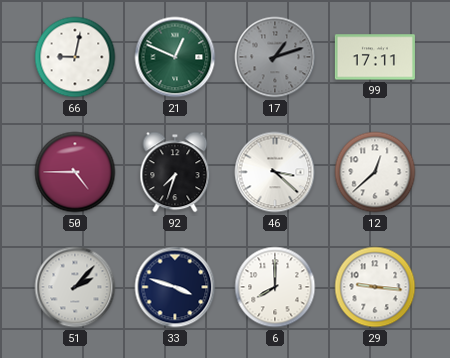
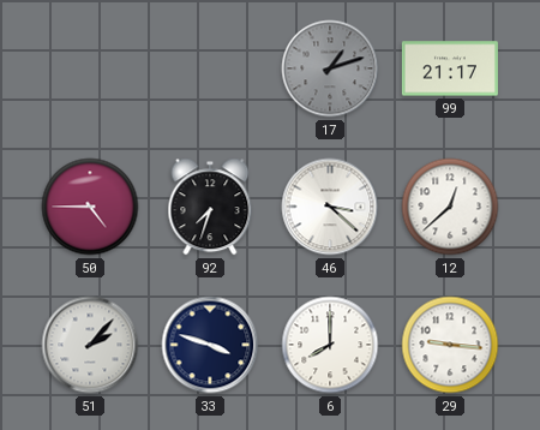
66: 9:02 -> none (75, 57)
21: 12:49 -> none (175, 57)
99: 17:11 -> 21:17 (450, 68)
